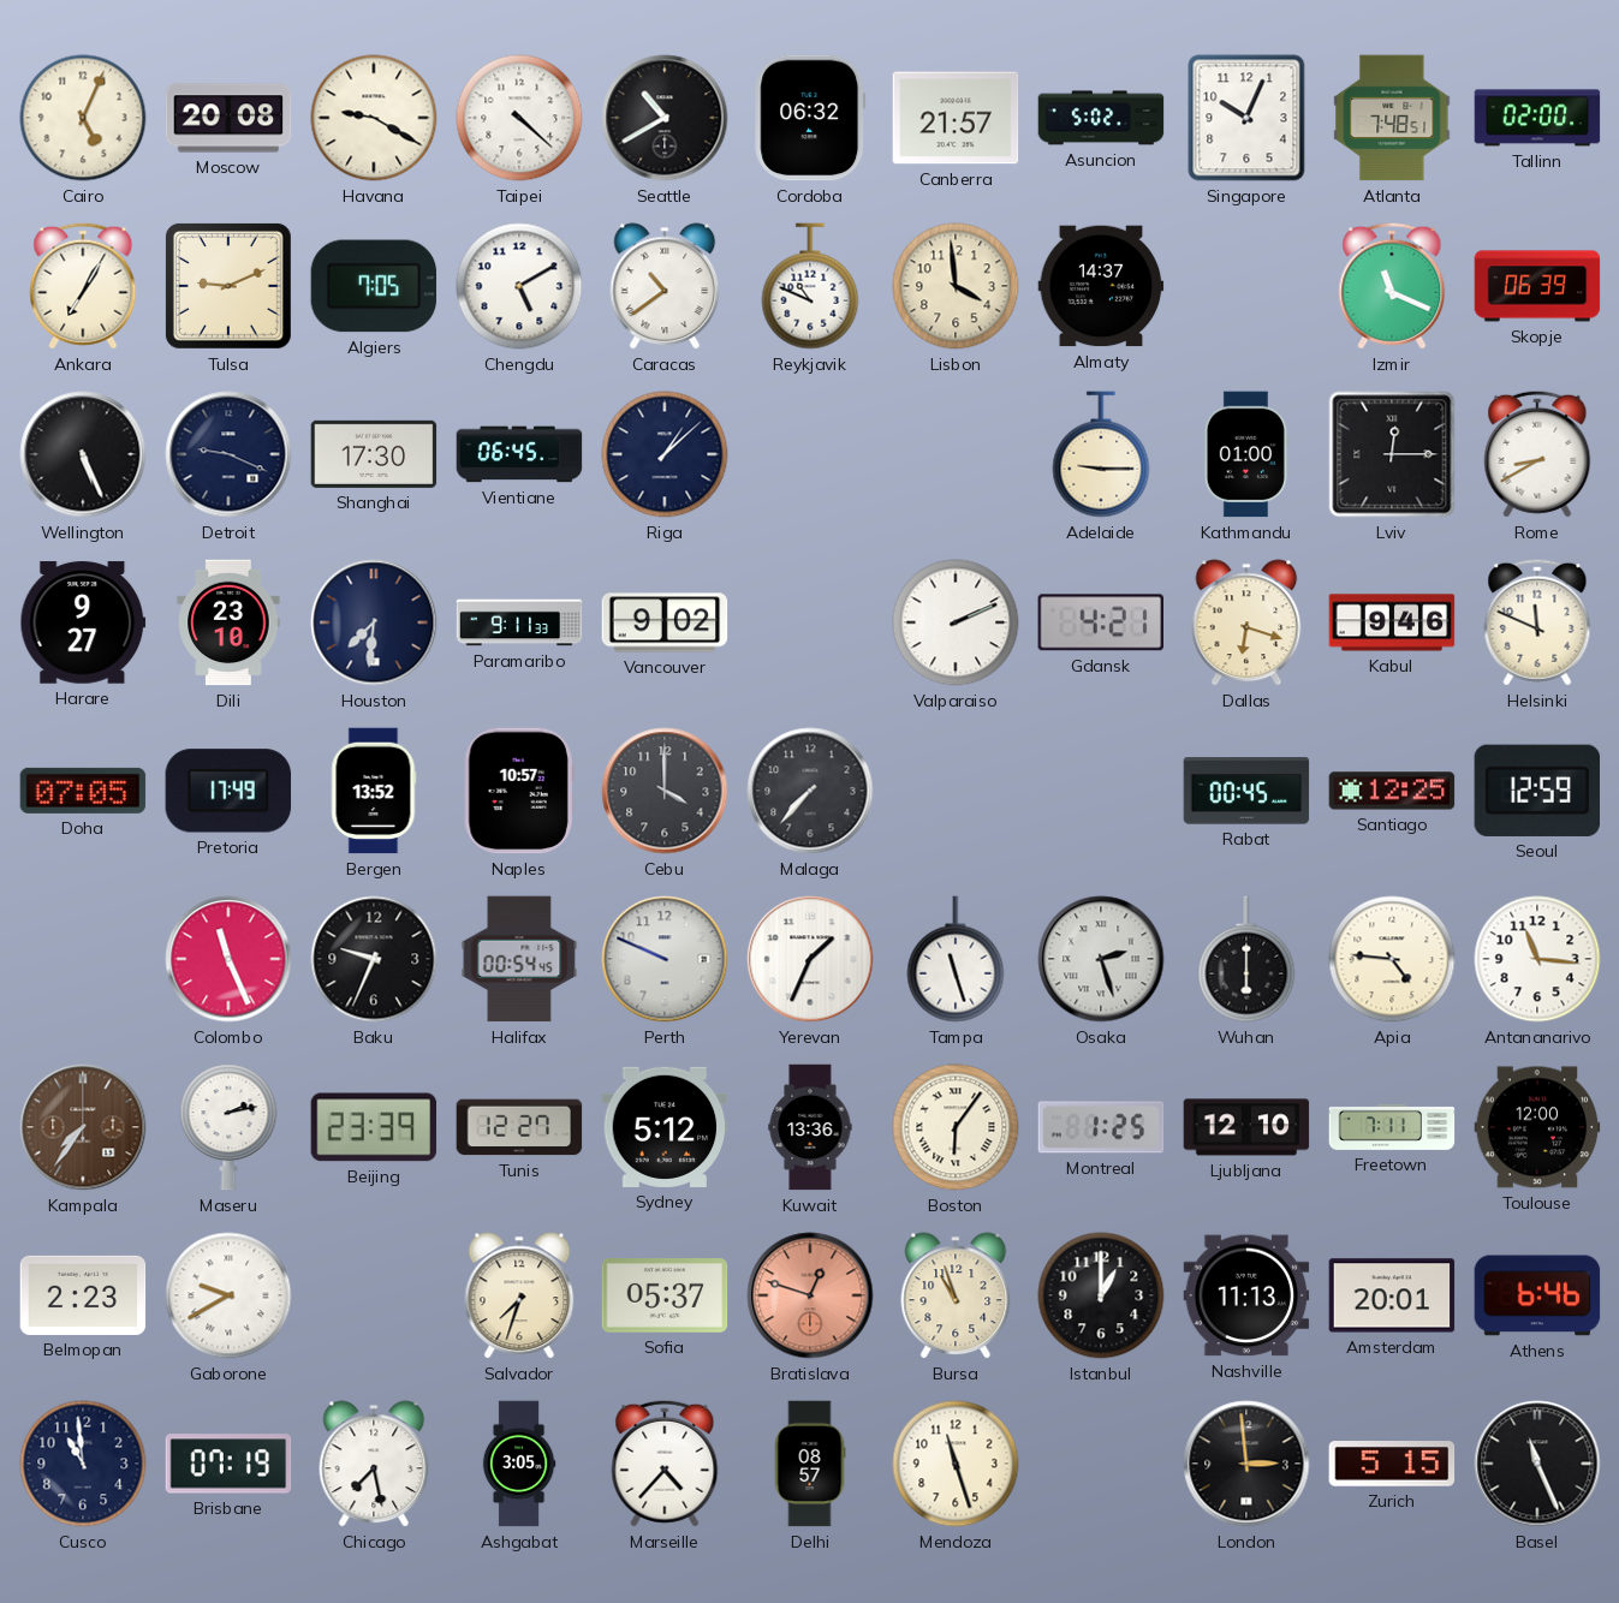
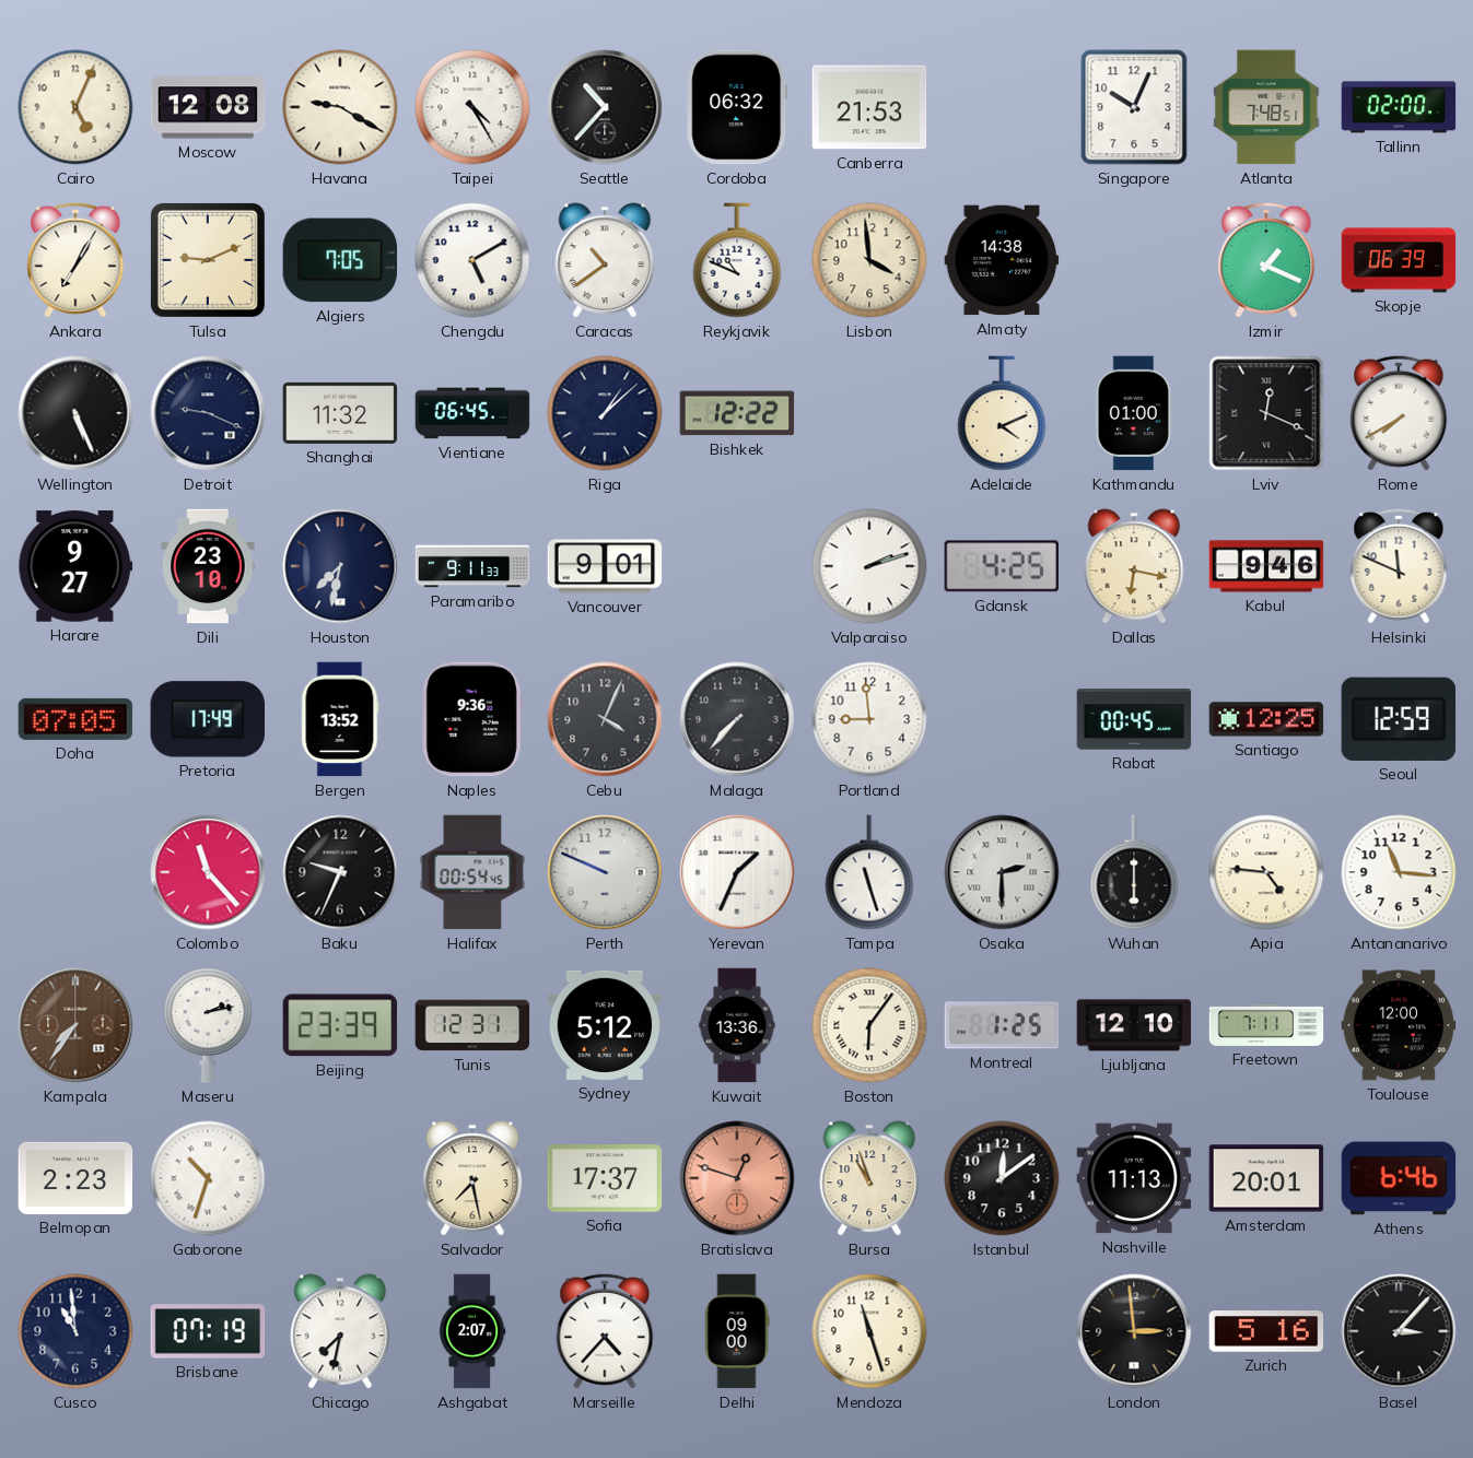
Moscow: 20:08 -> 12:08 (208, 107)
Taipei: 4:22 -> 4:25 (472, 107)
Seattle: 10:40 -> 10:37 (605, 107)
Canberra: 21:57 -> 21:53 (869, 107)
Asuncion: 5:02 -> none (1101, 118)
Almaty: 14:37 -> 14:38 (1002, 260)
Izmir: 11:19 -> 1:19 (1266, 260)
Shanghai: 17:30 -> 11:32 (340, 413)
Bishkek: none -> 12:22 (737, 413)
Adelaide: 9:15 -> 4:11 (1002, 413)
Lviv: 12:15 -> 12:19 (1266, 413)
Rome: 8:40 -> 7:40 (1399, 413)
Houston: 7:31 -> 7:32 (340, 566)
Vancouver: 9:02 -> 9:01 (605, 566)
Valparaiso: 2:11 -> 2:12 (869, 566)
Gdansk: 4:21 -> 4:25 (1001, 566)
Dallas: 6:18 -> 6:17 (1134, 566)
Naples: 10:57 -> 9:36 (472, 719)
Cebu: 4:00 -> 4:04 (605, 719)
Portland: none -> 8:59 (869, 719)
Colombo: 11:26 -> 11:23 (208, 872)
Osaka: 2:27 -> 2:30 (1002, 872)
Tunis: 12:27 -> 12:31 (472, 1025)
Gaborone: 9:40 -> 10:33 (208, 1178)
Salvador: 7:33 -> 7:28 (472, 1178)
Sofia: 05:37 -> 17:37 (605, 1179)
Istanbul: 1:00 -> 12:09 (1002, 1178)
Chicago: 7:28 -> 7:32 (340, 1331)
Ashgabat: 3:05 -> 2:07 (472, 1331)
Delhi: 08:57 -> 09:00 (737, 1331)
Zurich: 5:15 -> 5:16 (1266, 1332)
Basel: 11:26 -> 3:07 (1399, 1331)
